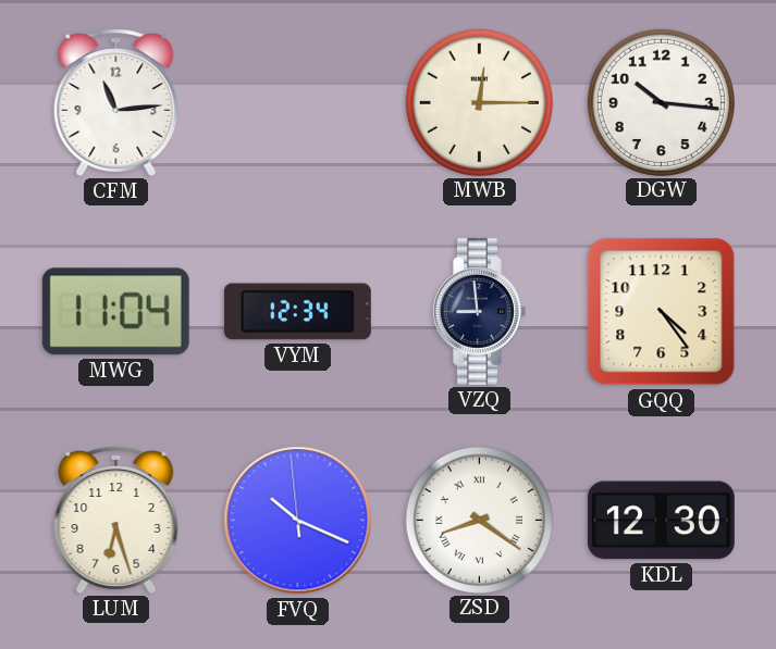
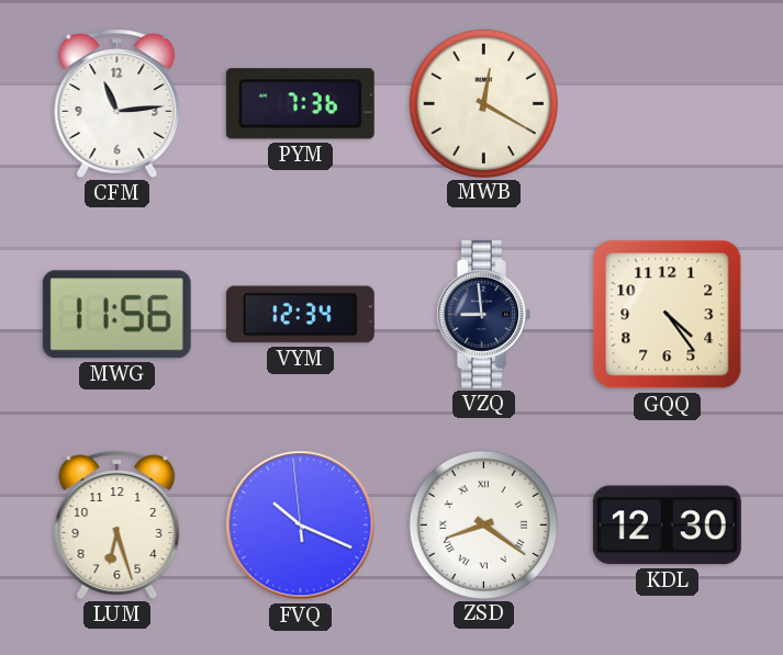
PYM: none -> 7:36 (300, 104)
MWB: 12:15 -> 12:20 (483, 103)
DGW: 10:16 -> none (661, 102)
MWG: 11:04 -> 11:56 (116, 315)
